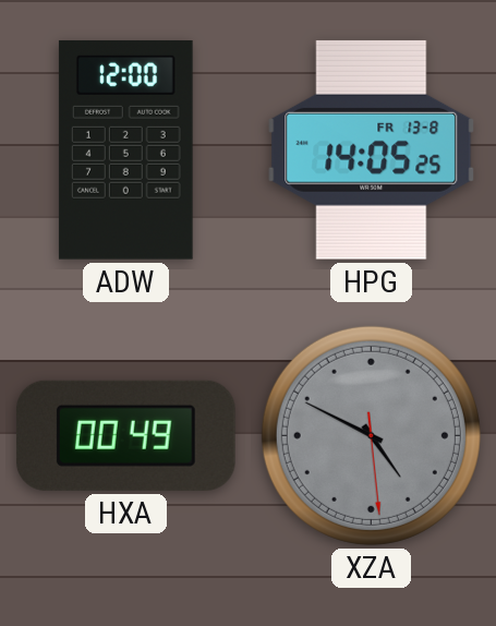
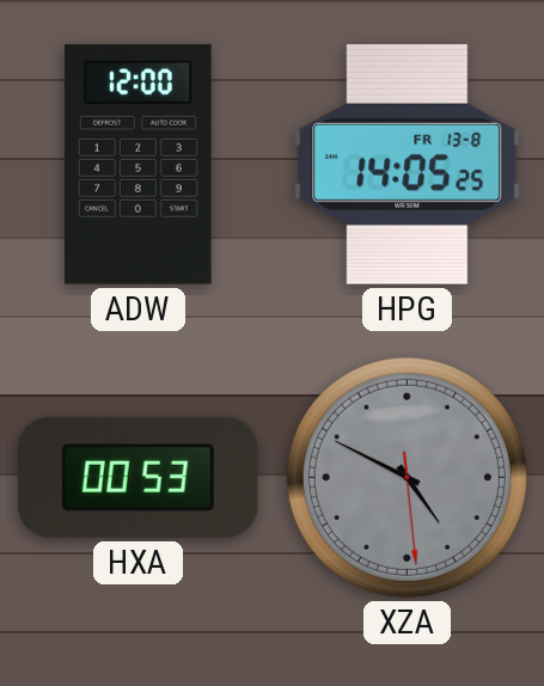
HXA: 00:49 -> 00:53 (137, 477)
